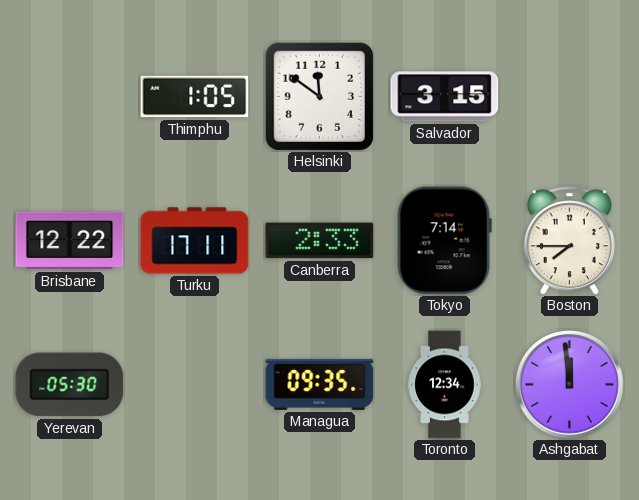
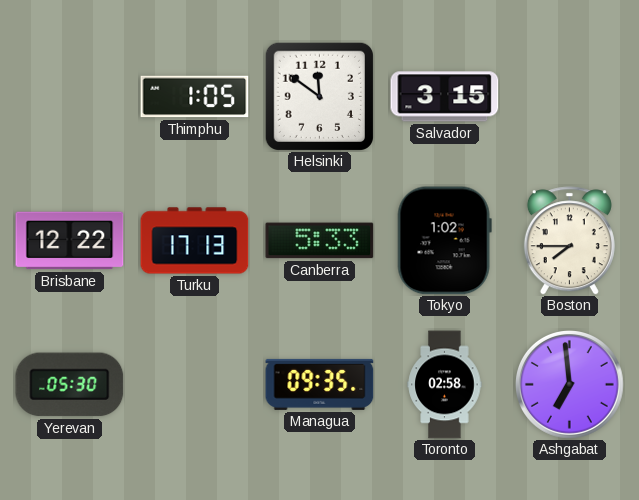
Turku: 17:11 -> 17:13 (195, 241)
Canberra: 2:33 -> 5:33 (320, 241)
Tokyo: 7:14 -> 1:02 (444, 241)
Toronto: 12:34 -> 02:58 (445, 385)
Ashgabat: 11:59 -> 6:59 (570, 385)
